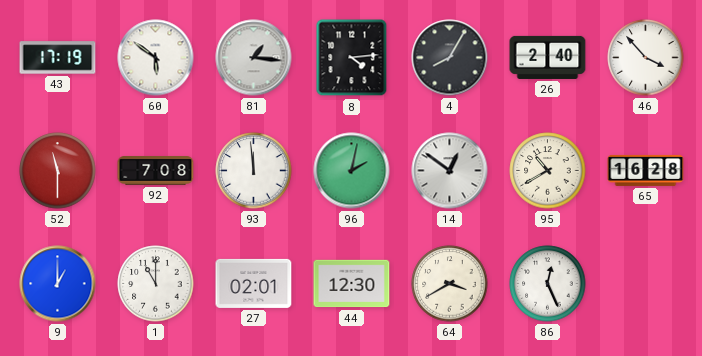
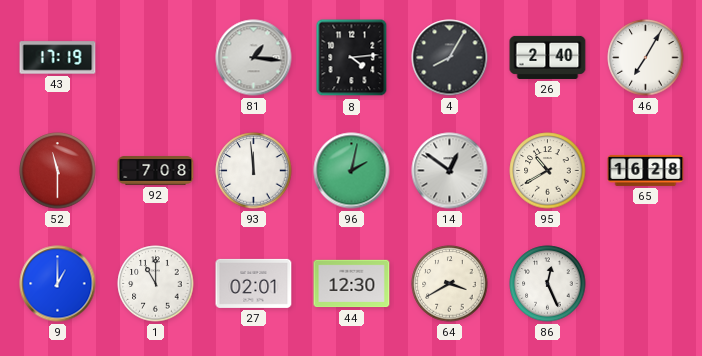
60: 5:51 -> none (156, 58)
46: 3:53 -> 7:05 (646, 58)
